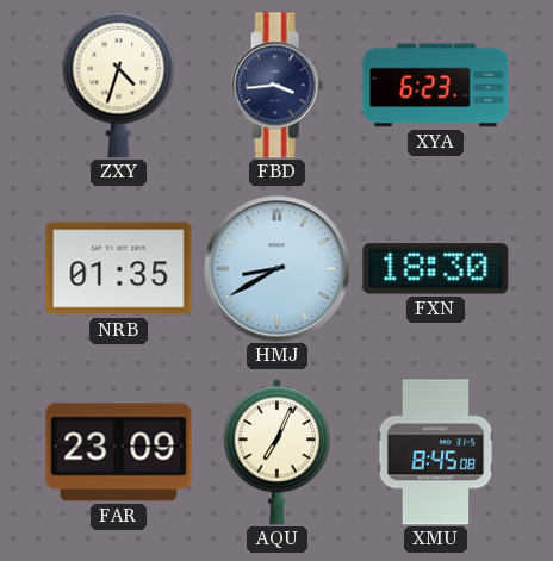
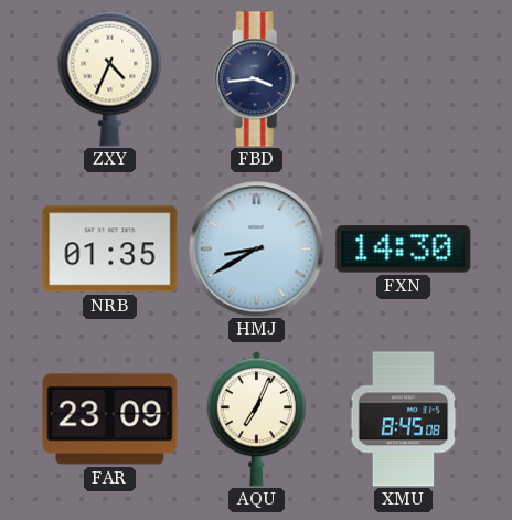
ZXY: 4:33 -> 4:34 (110, 78)
XYA: 6:23 -> none (436, 86)
FXN: 18:30 -> 14:30 (404, 250)
